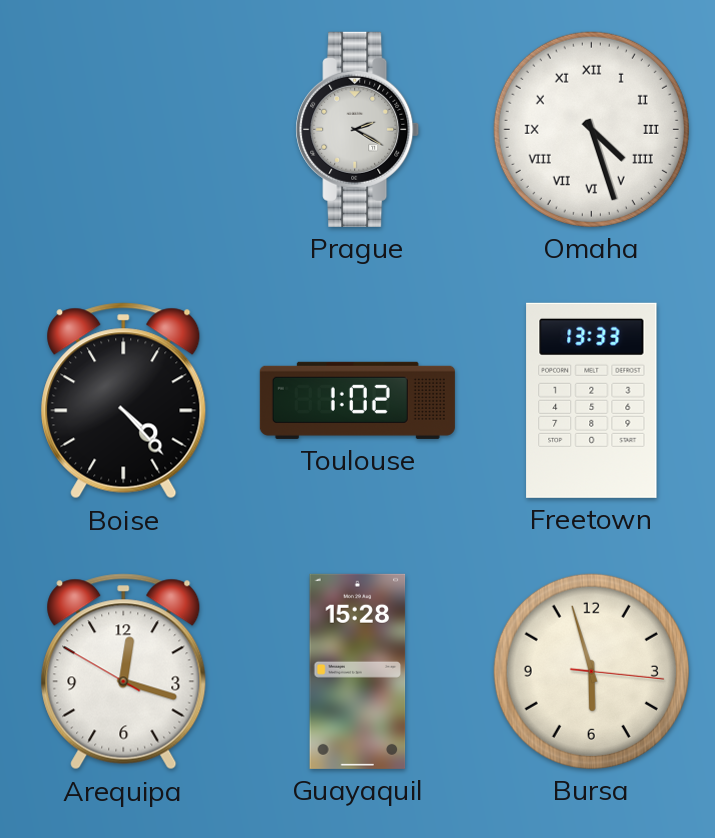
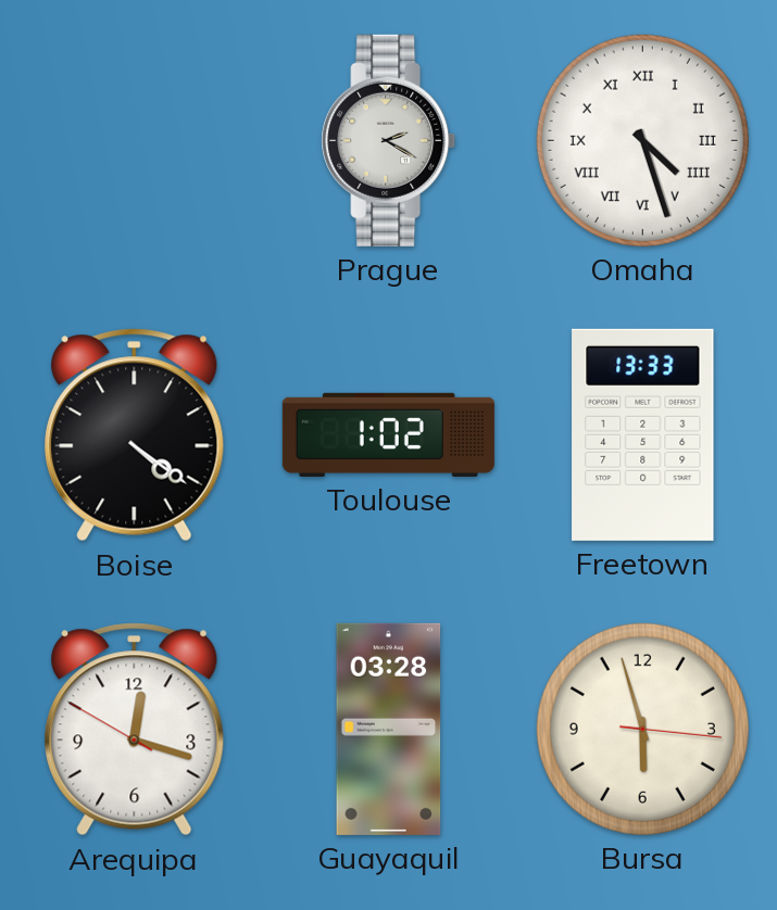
Boise: 4:23 -> 4:21 (135, 435)
Guayaquil: 15:28 -> 03:28 (389, 729)
